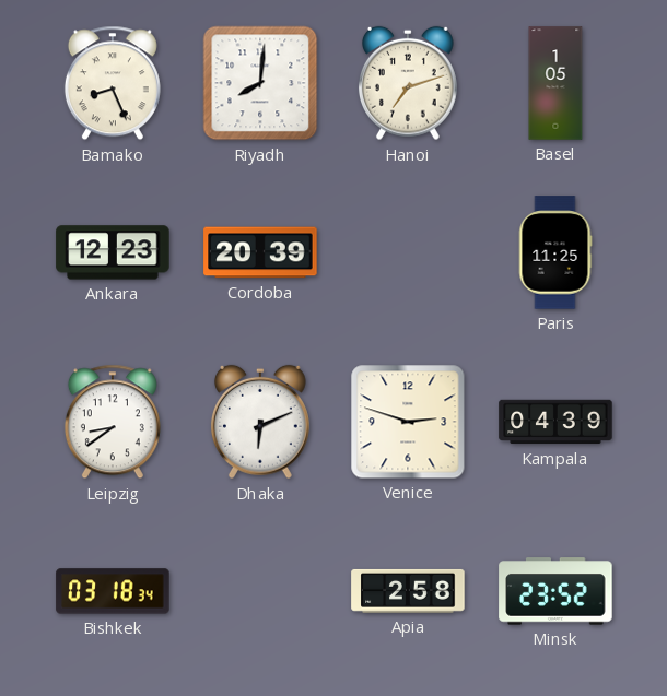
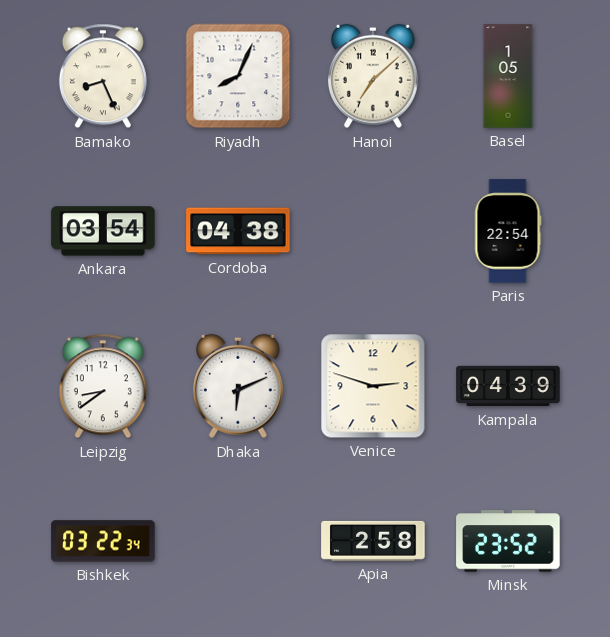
Riyadh: 8:01 -> 8:04 (238, 76)
Hanoi: 7:12 -> 7:08 (373, 76)
Ankara: 12:23 -> 03:54 (103, 231)
Cordoba: 20:39 -> 04:38 (238, 231)
Paris: 11:25 -> 22:54 (508, 231)
Bishkek: 03:18 -> 03:22 (103, 541)
